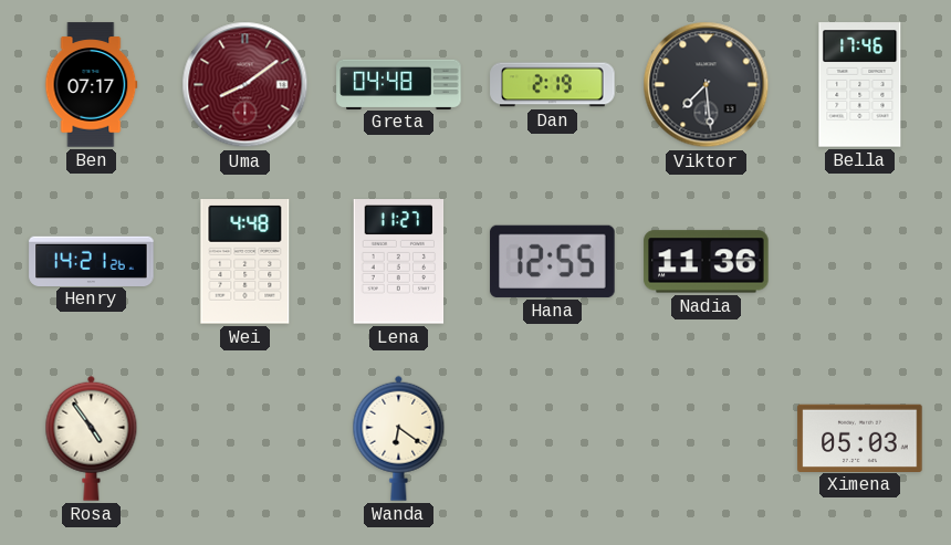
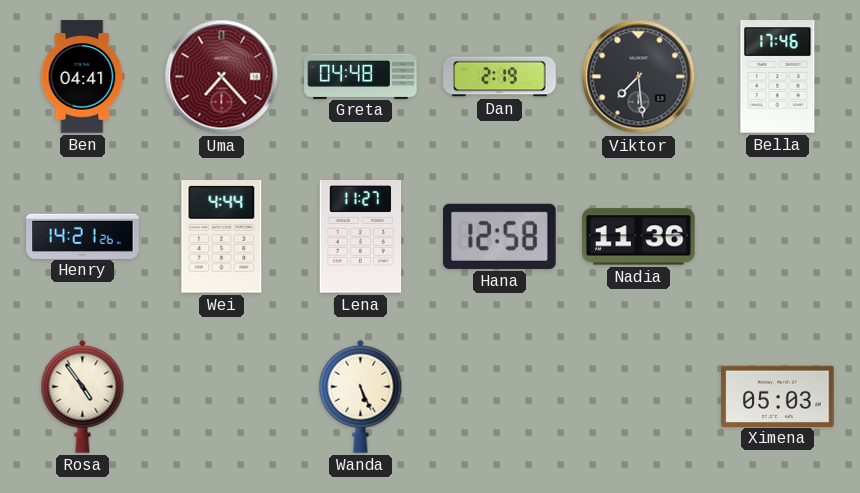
Ben: 07:17 -> 04:41 (83, 77)
Uma: 8:09 -> 7:23 (222, 77)
Wei: 4:48 -> 4:44 (222, 237)
Hana: 12:55 -> 12:58 (500, 236)
Wanda: 6:21 -> 5:26 (361, 396)
